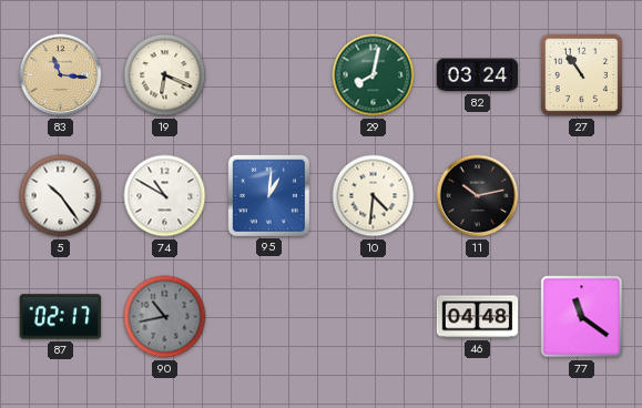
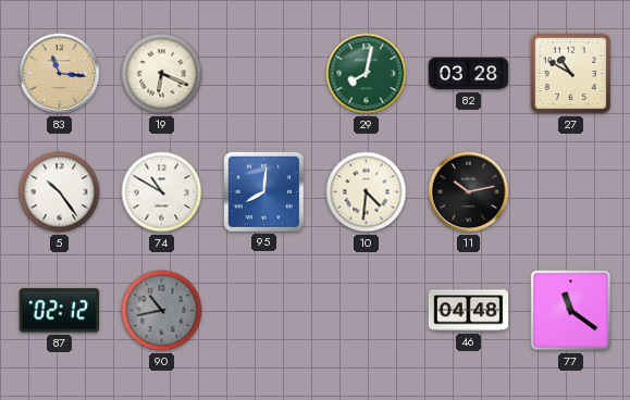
82: 03:24 -> 03:28 (469, 74)
27: 10:54 -> 10:50 (570, 73)
95: 1:01 -> 8:01 (263, 191)
87: 02:17 -> 02:12 (60, 311)
